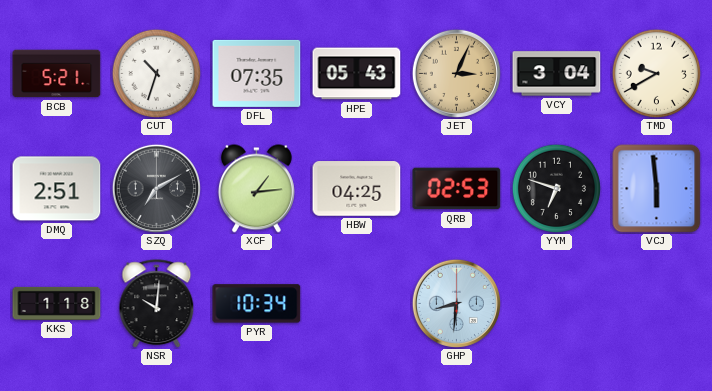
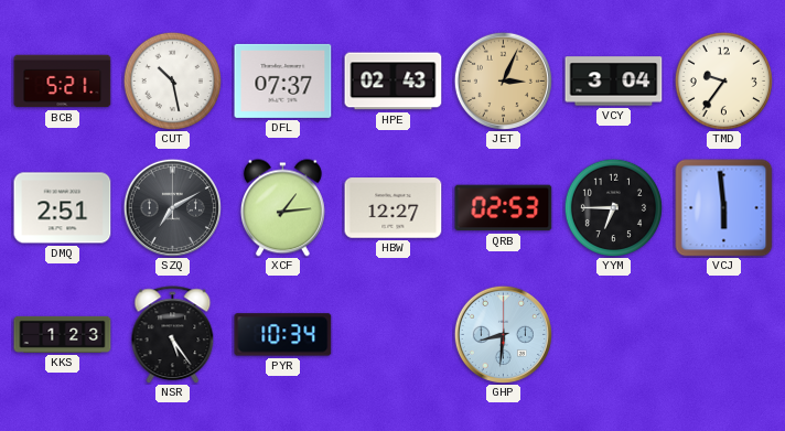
CUT: 10:33 -> 10:28 (172, 80)
DFL: 07:35 -> 07:37 (283, 80)
HPE: 05:43 -> 02:43 (394, 82)
TMD: 9:40 -> 9:36 (723, 80)
HBW: 04:25 -> 12:27 (394, 208)
YYM: 6:48 -> 6:45 (613, 207)
KKS: 1:18 -> 1:23 (63, 334)
NSR: 10:01 -> 5:24 (173, 335)
